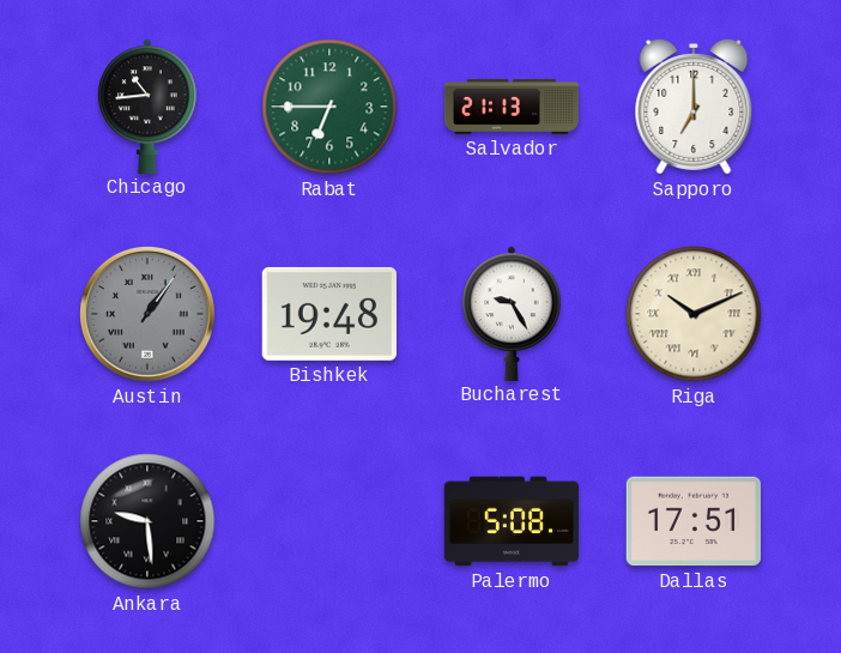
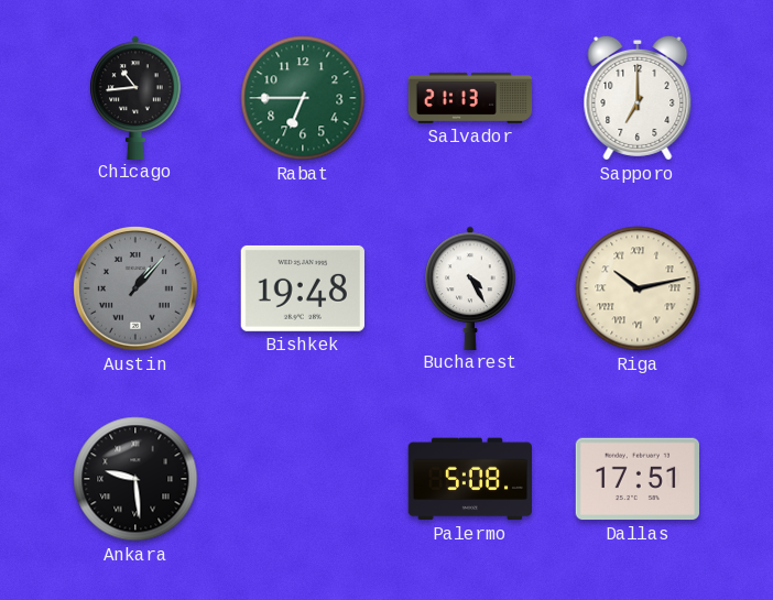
Austin: 1:06 -> 1:07 (137, 290)
Bucharest: 9:25 -> 4:25 (470, 287)
Riga: 10:11 -> 10:13 (638, 288)
